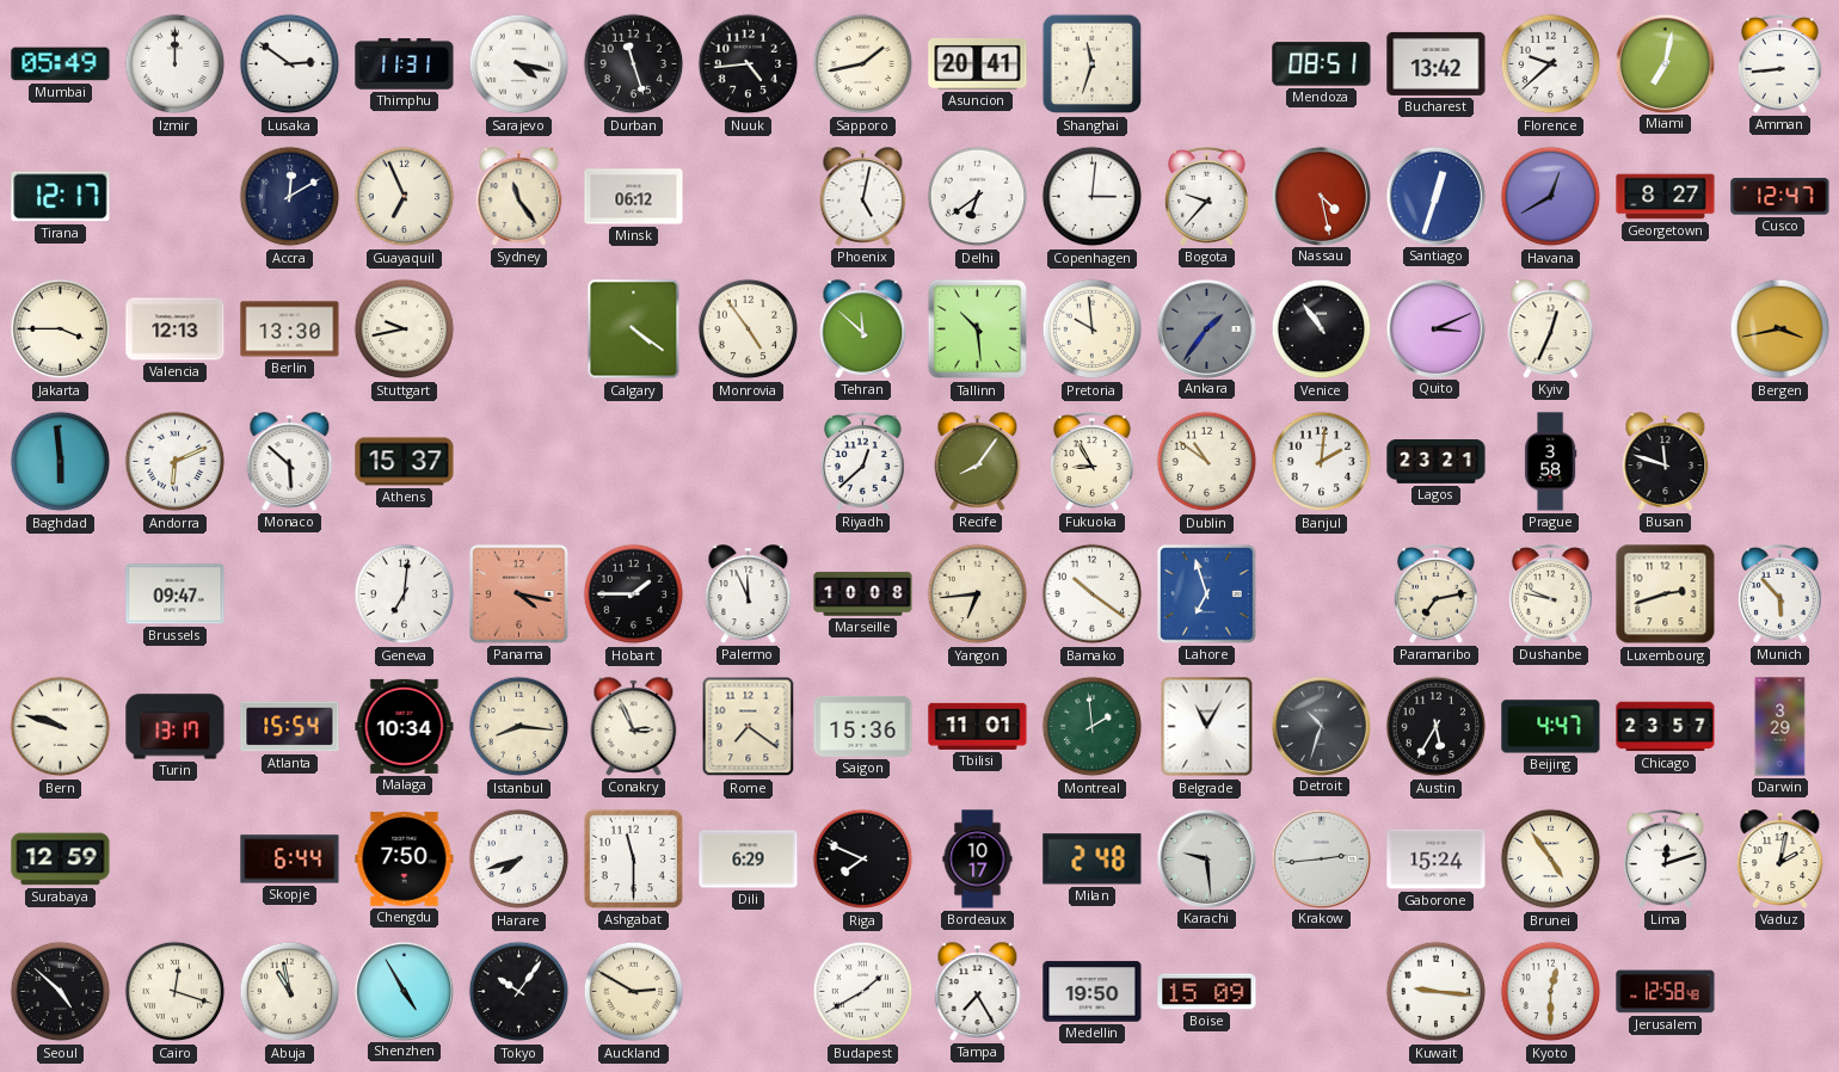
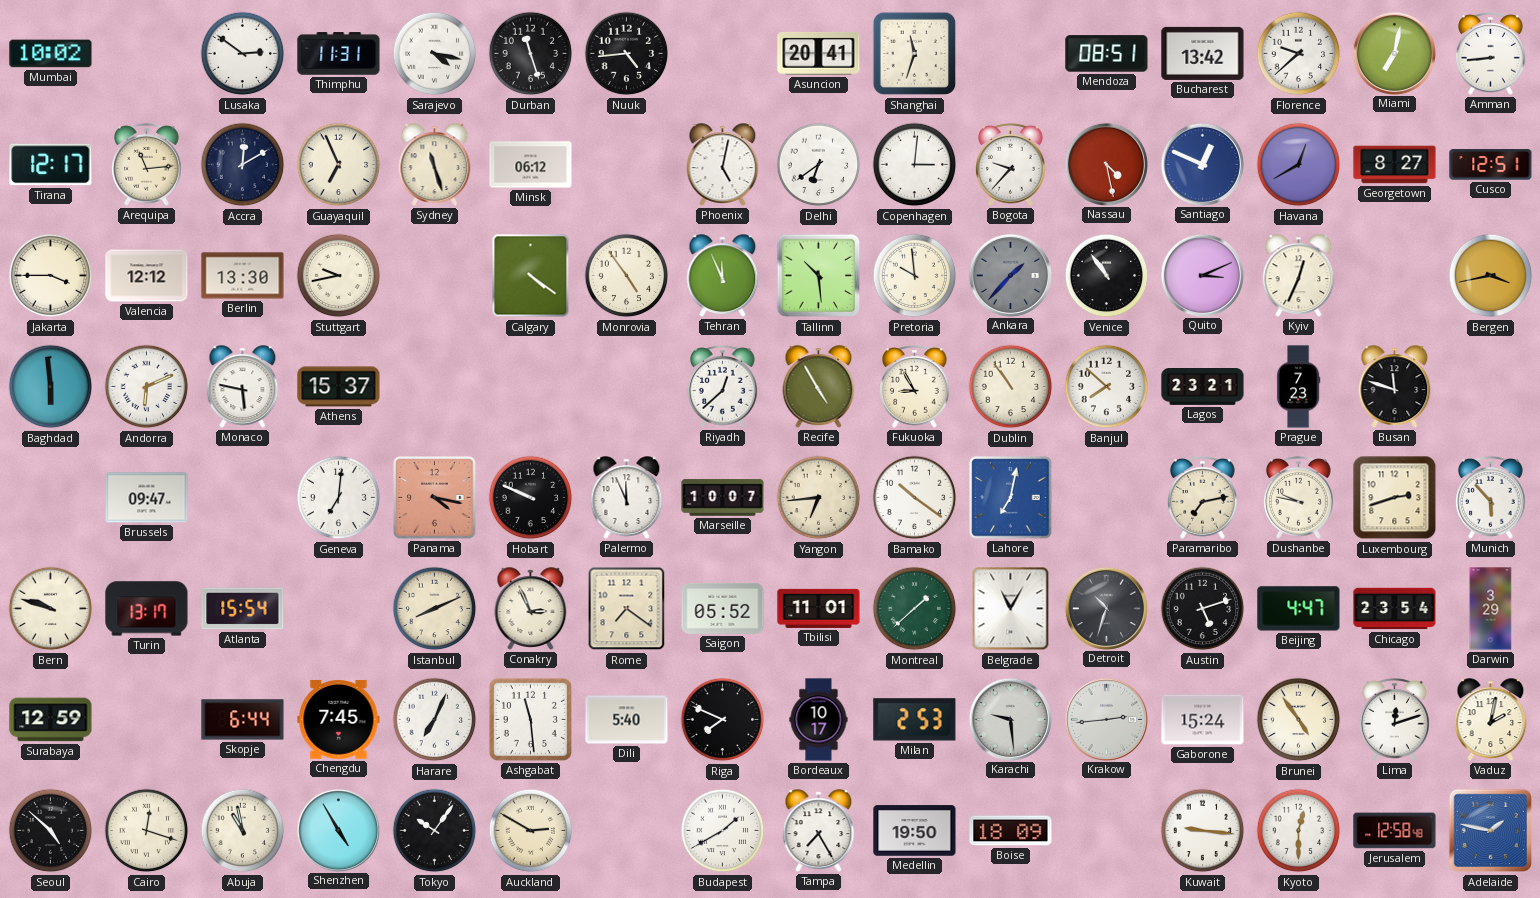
Mumbai: 05:49 -> 10:02 (51, 54)
Izmir: 12:00 -> none (176, 64)
Sapporo: 1:43 -> none (863, 64)
Arequipa: none -> 11:14 (147, 164)
Sydney: 11:24 -> 11:27 (435, 165)
Santiago: 12:33 -> 12:49 (1202, 164)
Cusco: 12:47 -> 12:51 (1491, 165)
Valencia: 12:13 -> 12:12 (147, 276)
Tehran: 11:52 -> 11:56 (723, 276)
Ankara: 1:36 -> 1:37 (1010, 275)
Monaco: 5:52 -> 5:47 (243, 387)
Recife: 8:06 -> 4:55 (819, 387)
Dublin: 10:51 -> 10:54 (1011, 387)
Banjul: 2:01 -> 7:52 (1107, 387)
Prague: 3:58 -> 7:23 (1298, 387)
Hobart: 1:45 -> 9:49 (531, 498)
Marseille: 10:08 -> 10:07 (723, 498)
Lahore: 6:57 -> 7:02 (1011, 498)
Malaga: 10:34 -> none (405, 726)
Istanbul: 8:16 -> 8:11 (435, 609)
Saigon: 15:36 -> 05:52 (723, 608)
Montreal: 1:59 -> 1:38 (915, 609)
Austin: 5:35 -> 5:12 (1203, 609)
Chicago: 23:57 -> 23:54 (1395, 609)
Chengdu: 7:50 -> 7:45 (339, 720)
Harare: 7:42 -> 7:04 (435, 720)
Ashgabat: 11:30 -> 11:29 (530, 719)
Dili: 6:29 -> 5:40 (627, 720)
Milan: 2:48 -> 2:53 (915, 720)
Boise: 15:09 -> 18:09 (1011, 831)
Adelaide: none -> 1:47 (1491, 831)
